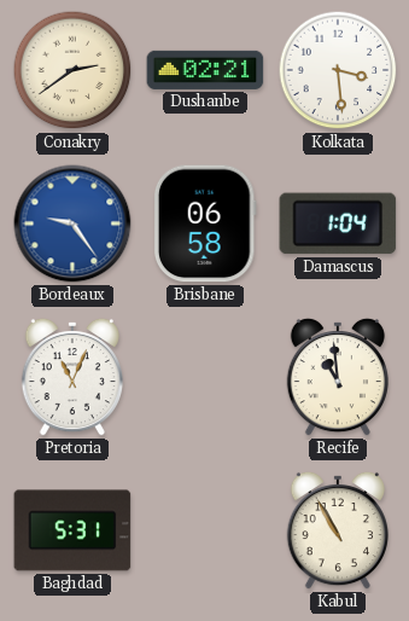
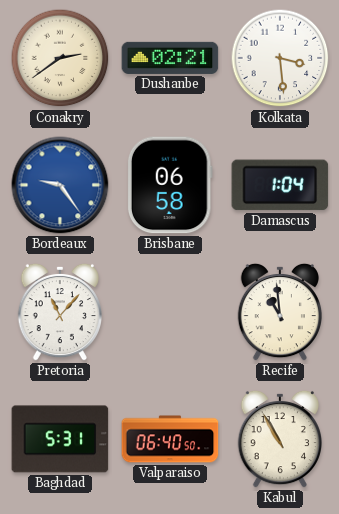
Pretoria: 11:04 -> 11:07 (59, 312)
Valparaiso: none -> 06:40 (170, 439)
